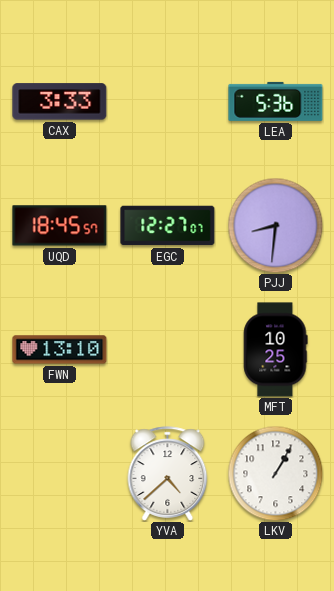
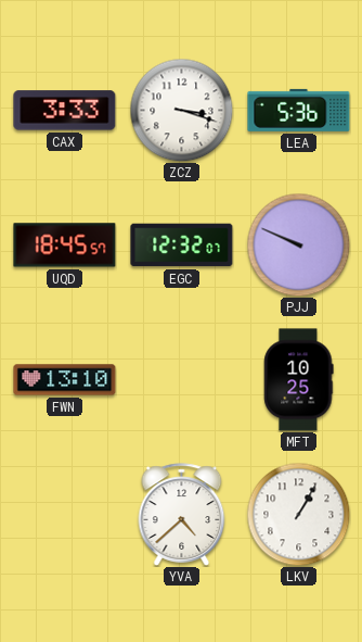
ZCZ: none -> 3:18 (181, 110)
EGC: 12:27 -> 12:32 (182, 246)
PJJ: 8:31 -> 9:49 (298, 244)
